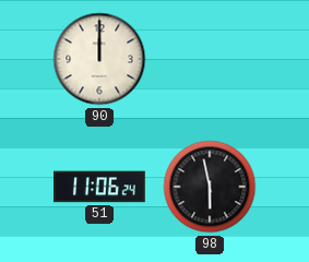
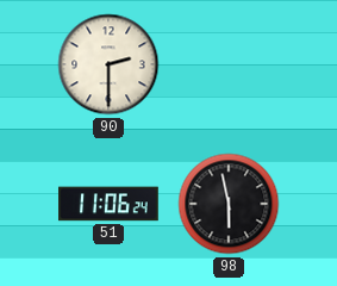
90: 12:00 -> 2:30 (108, 64)
